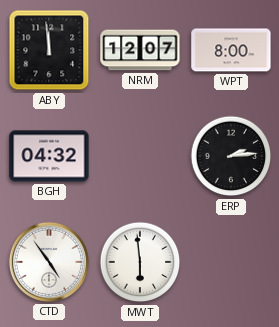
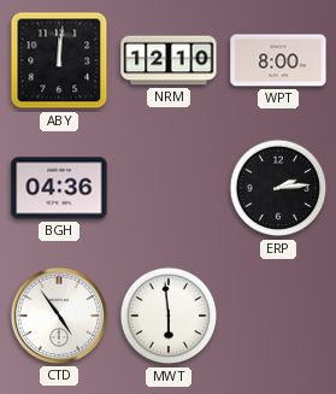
ABY: 11:59 -> 12:01 (59, 60)
NRM: 12:07 -> 12:10 (169, 60)
BGH: 04:32 -> 04:36 (59, 188)
